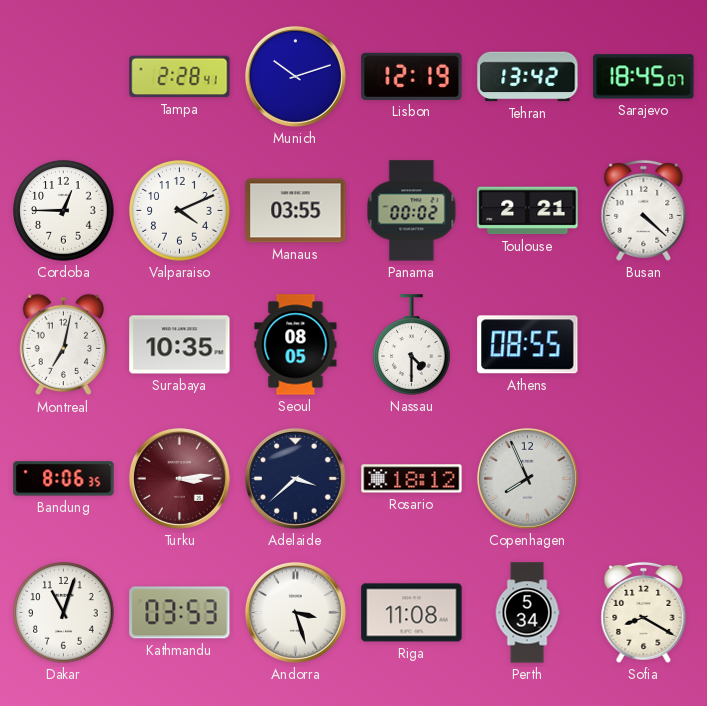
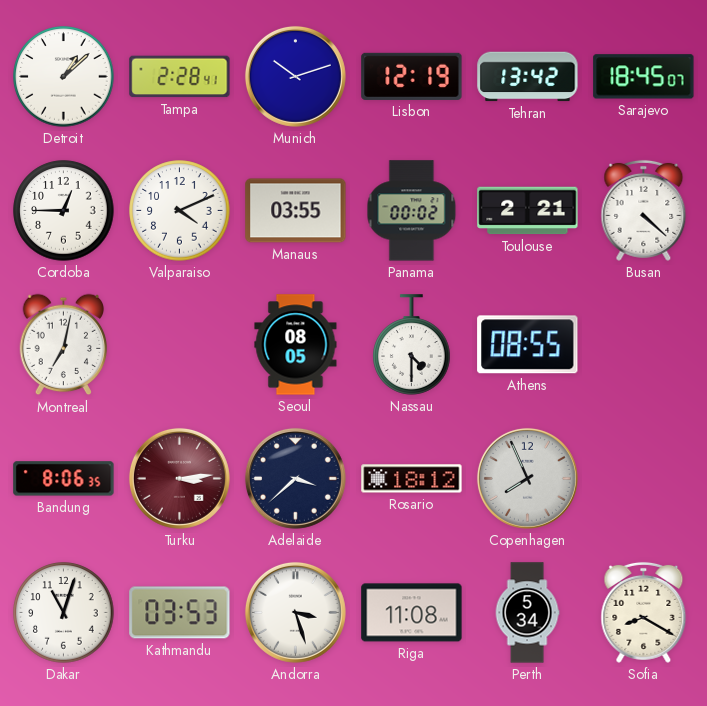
Detroit: none -> 1:08 (64, 77)
Surabaya: 10:35 -> none (180, 345)
